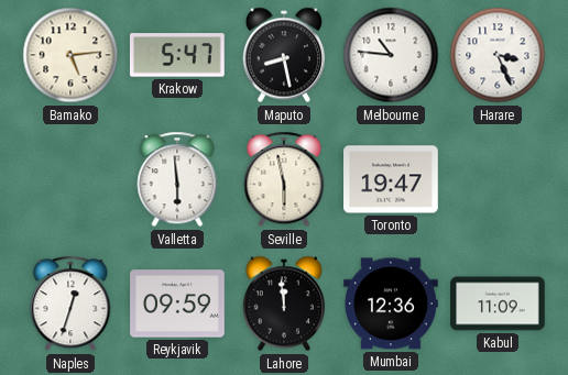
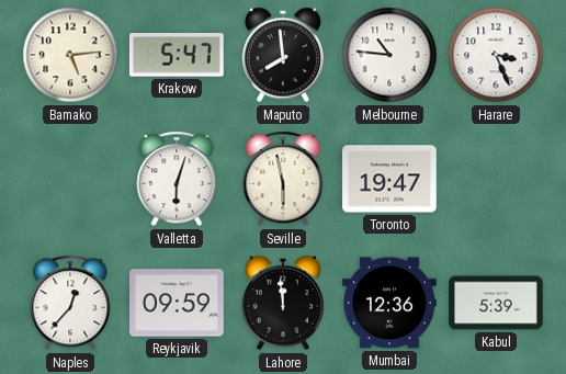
Maputo: 8:28 -> 7:59 (282, 55)
Valletta: 5:59 -> 6:03 (177, 179)
Naples: 12:33 -> 12:37 (70, 303)
Kabul: 11:09 -> 5:39 (496, 303)
